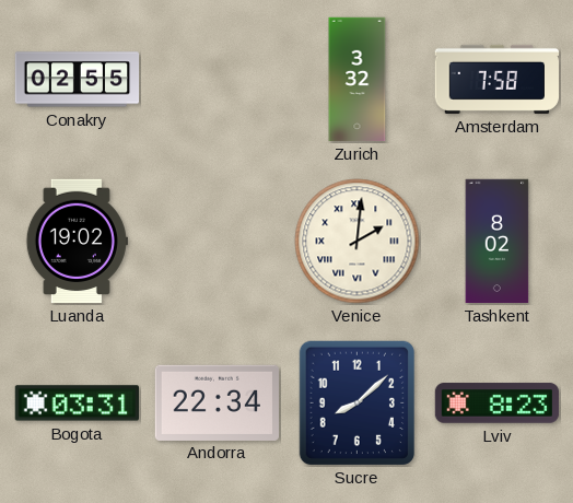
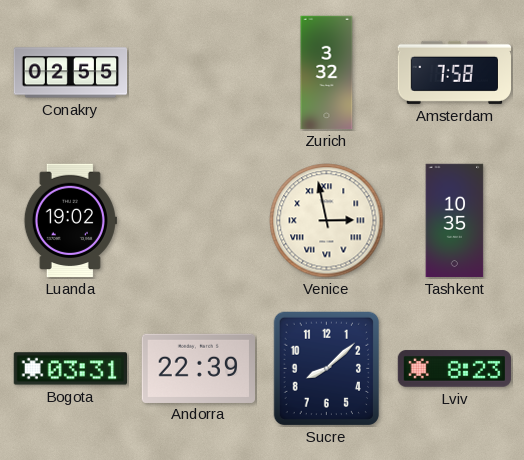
Venice: 2:01 -> 2:58 (327, 221)
Tashkent: 8:02 -> 10:35 (455, 221)
Andorra: 22:34 -> 22:39 (198, 368)
